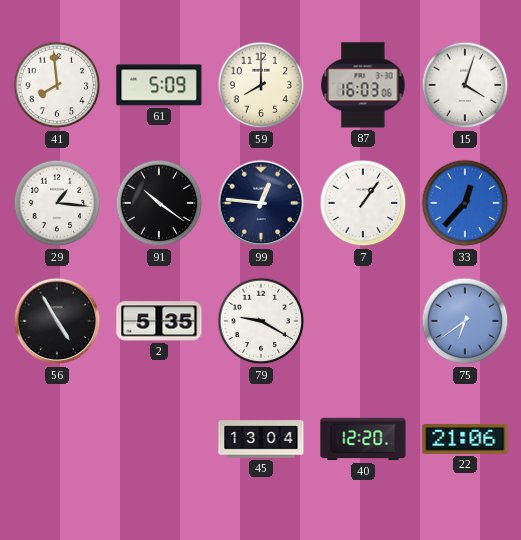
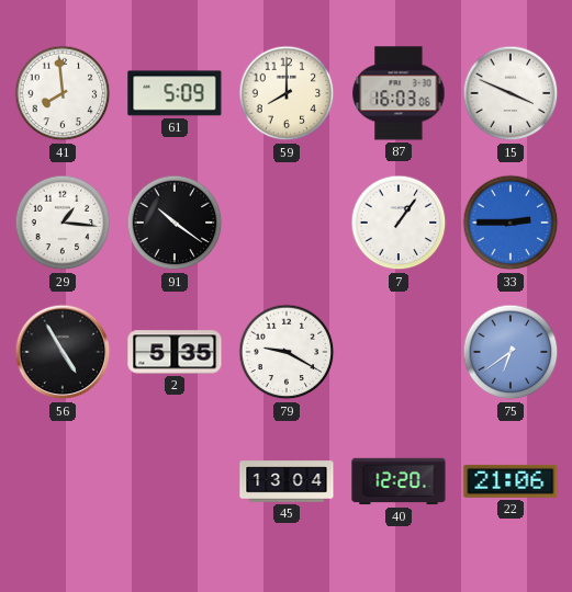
15: 4:03 -> 3:49 (511, 93)
99: 12:46 -> none (261, 203)
33: 12:37 -> 2:45 (511, 223)
